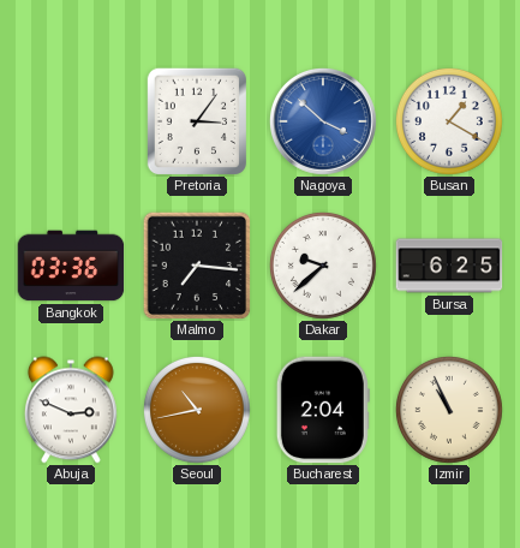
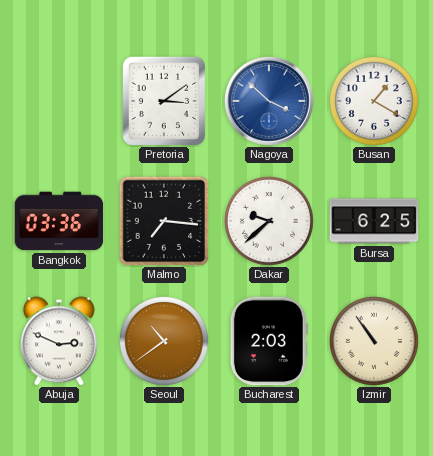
Pretoria: 3:06 -> 3:09 (163, 100)
Seoul: 10:43 -> 10:39 (164, 341)
Bucharest: 2:04 -> 2:03 (269, 341)
Izmir: 10:56 -> 10:54 (374, 341)
